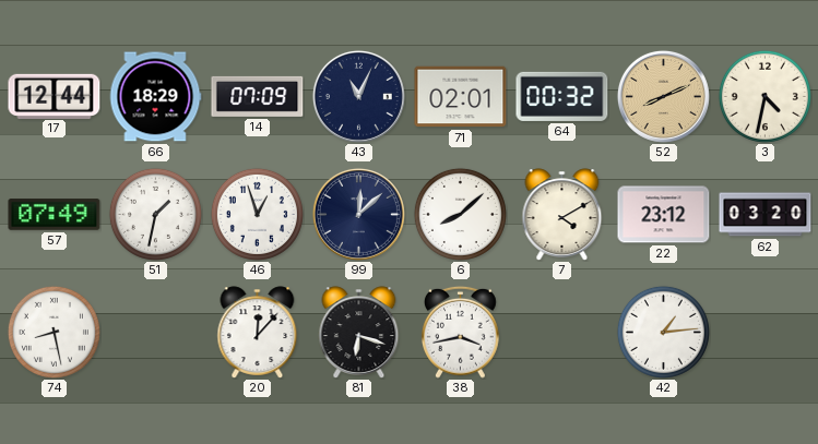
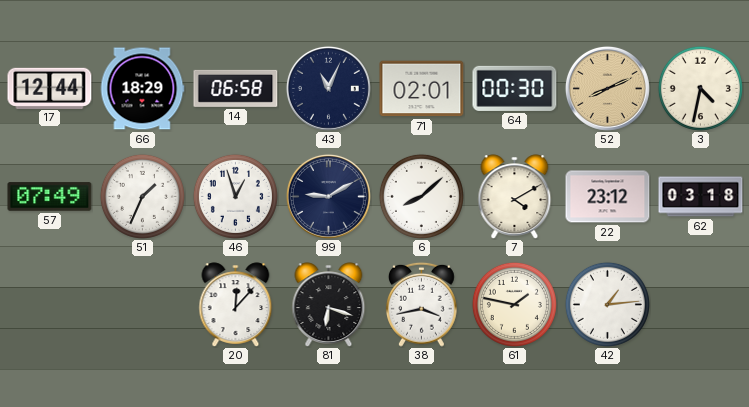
14: 07:09 -> 06:58 (236, 88)
64: 00:32 -> 00:30 (515, 88)
51: 1:32 -> 1:34 (142, 196)
99: 12:08 -> 9:10 (328, 196)
62: 03:20 -> 03:18 (701, 197)
74: 8:28 -> none (54, 332)
61: none -> 1:47 (514, 304)
